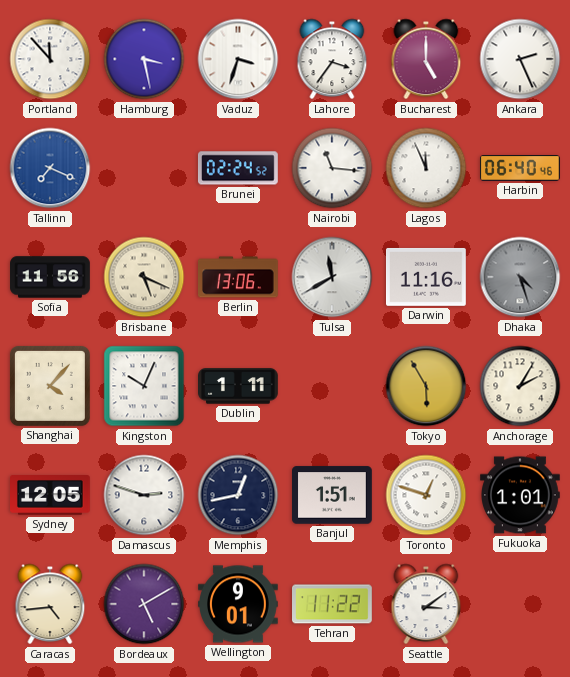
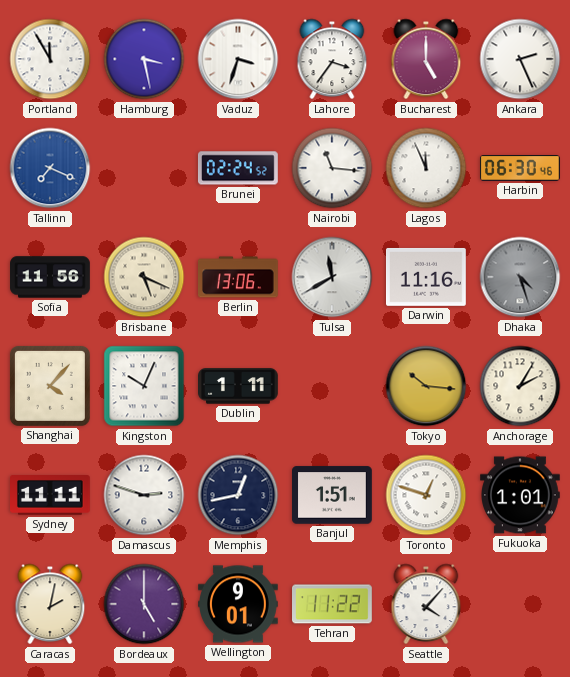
Portland: 11:53 -> 11:55 (50, 59)
Harbin: 06:40 -> 06:30 (521, 168)
Tokyo: 5:55 -> 10:16 (426, 386)
Sydney: 12:05 -> 11:11 (51, 496)
Caracas: 4:44 -> 2:02 (50, 604)
Bordeaux: 5:10 -> 5:00 (144, 604)
Seattle: 3:09 -> 4:07 (426, 604)
